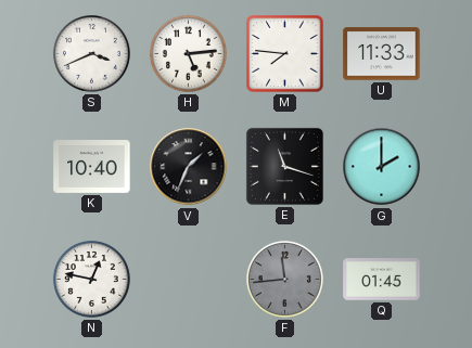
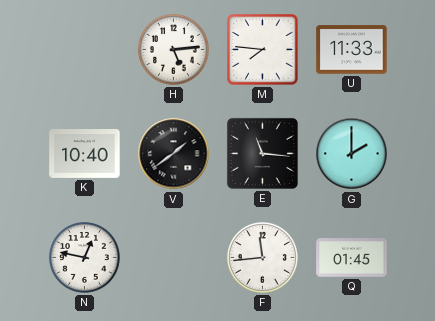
S: 3:41 -> none (91, 53)
V: 1:34 -> 1:39 (174, 154)
E: 11:18 -> 11:16 (262, 153)
F dial: grey -> white (262, 257)
